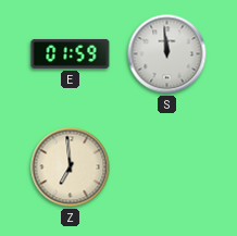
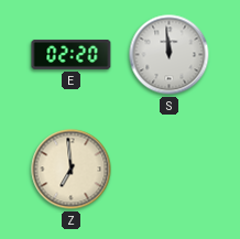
E: 01:59 -> 02:20 (72, 54)
